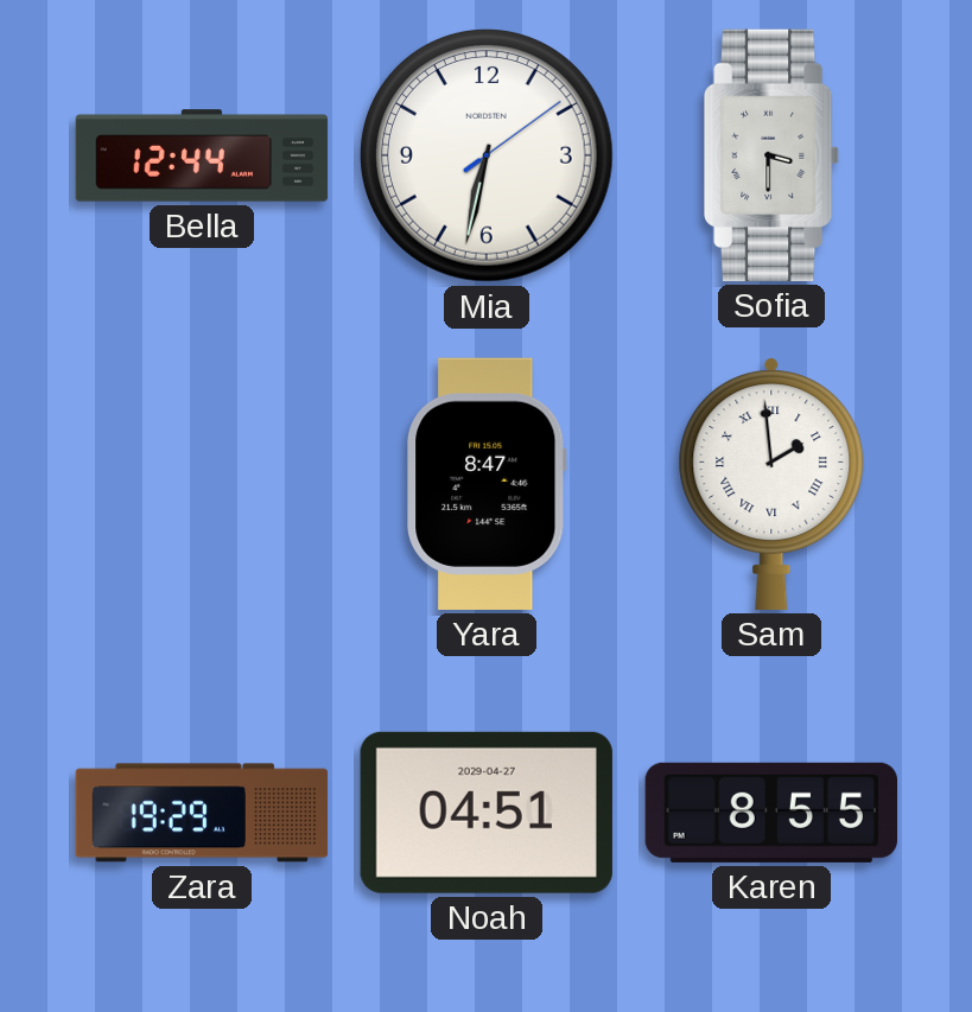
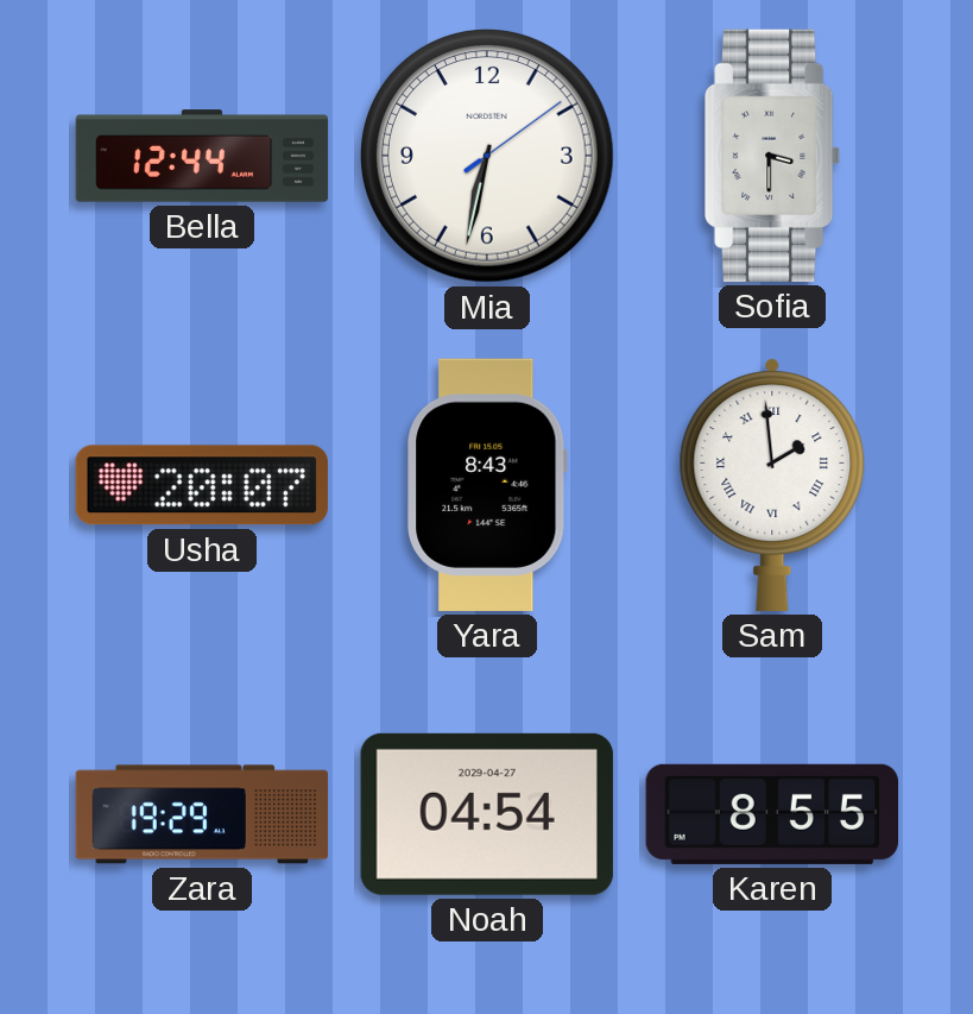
Usha: none -> 20:07 (202, 485)
Yara: 8:47 -> 8:43 (487, 485)
Noah: 04:51 -> 04:54 (487, 814)
